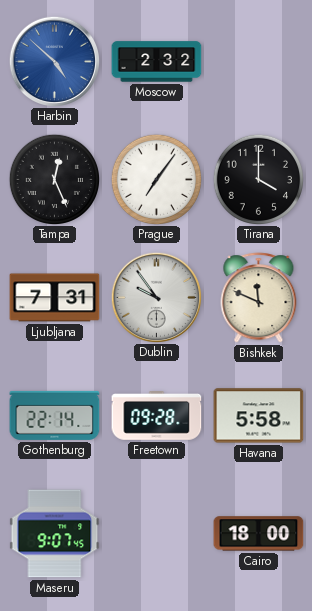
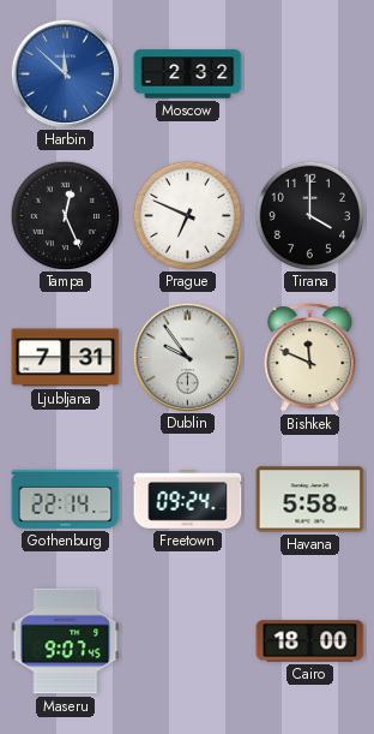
Harbin: 4:52 -> 11:52 (65, 73)
Prague: 7:06 -> 6:49 (187, 215)
Freetown: 09:28 -> 09:24 (188, 500)
